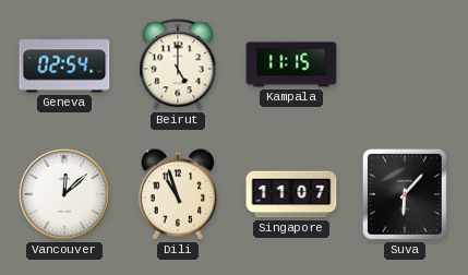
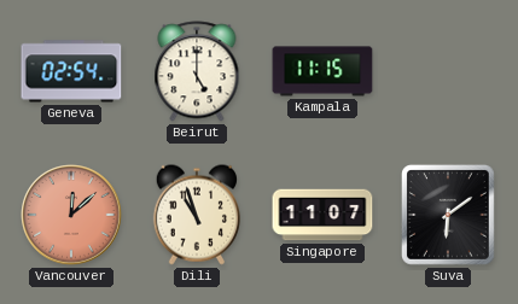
Vancouver dial: white -> salmon (71, 215)
Suva: 6:07 -> 6:09 (449, 216)
